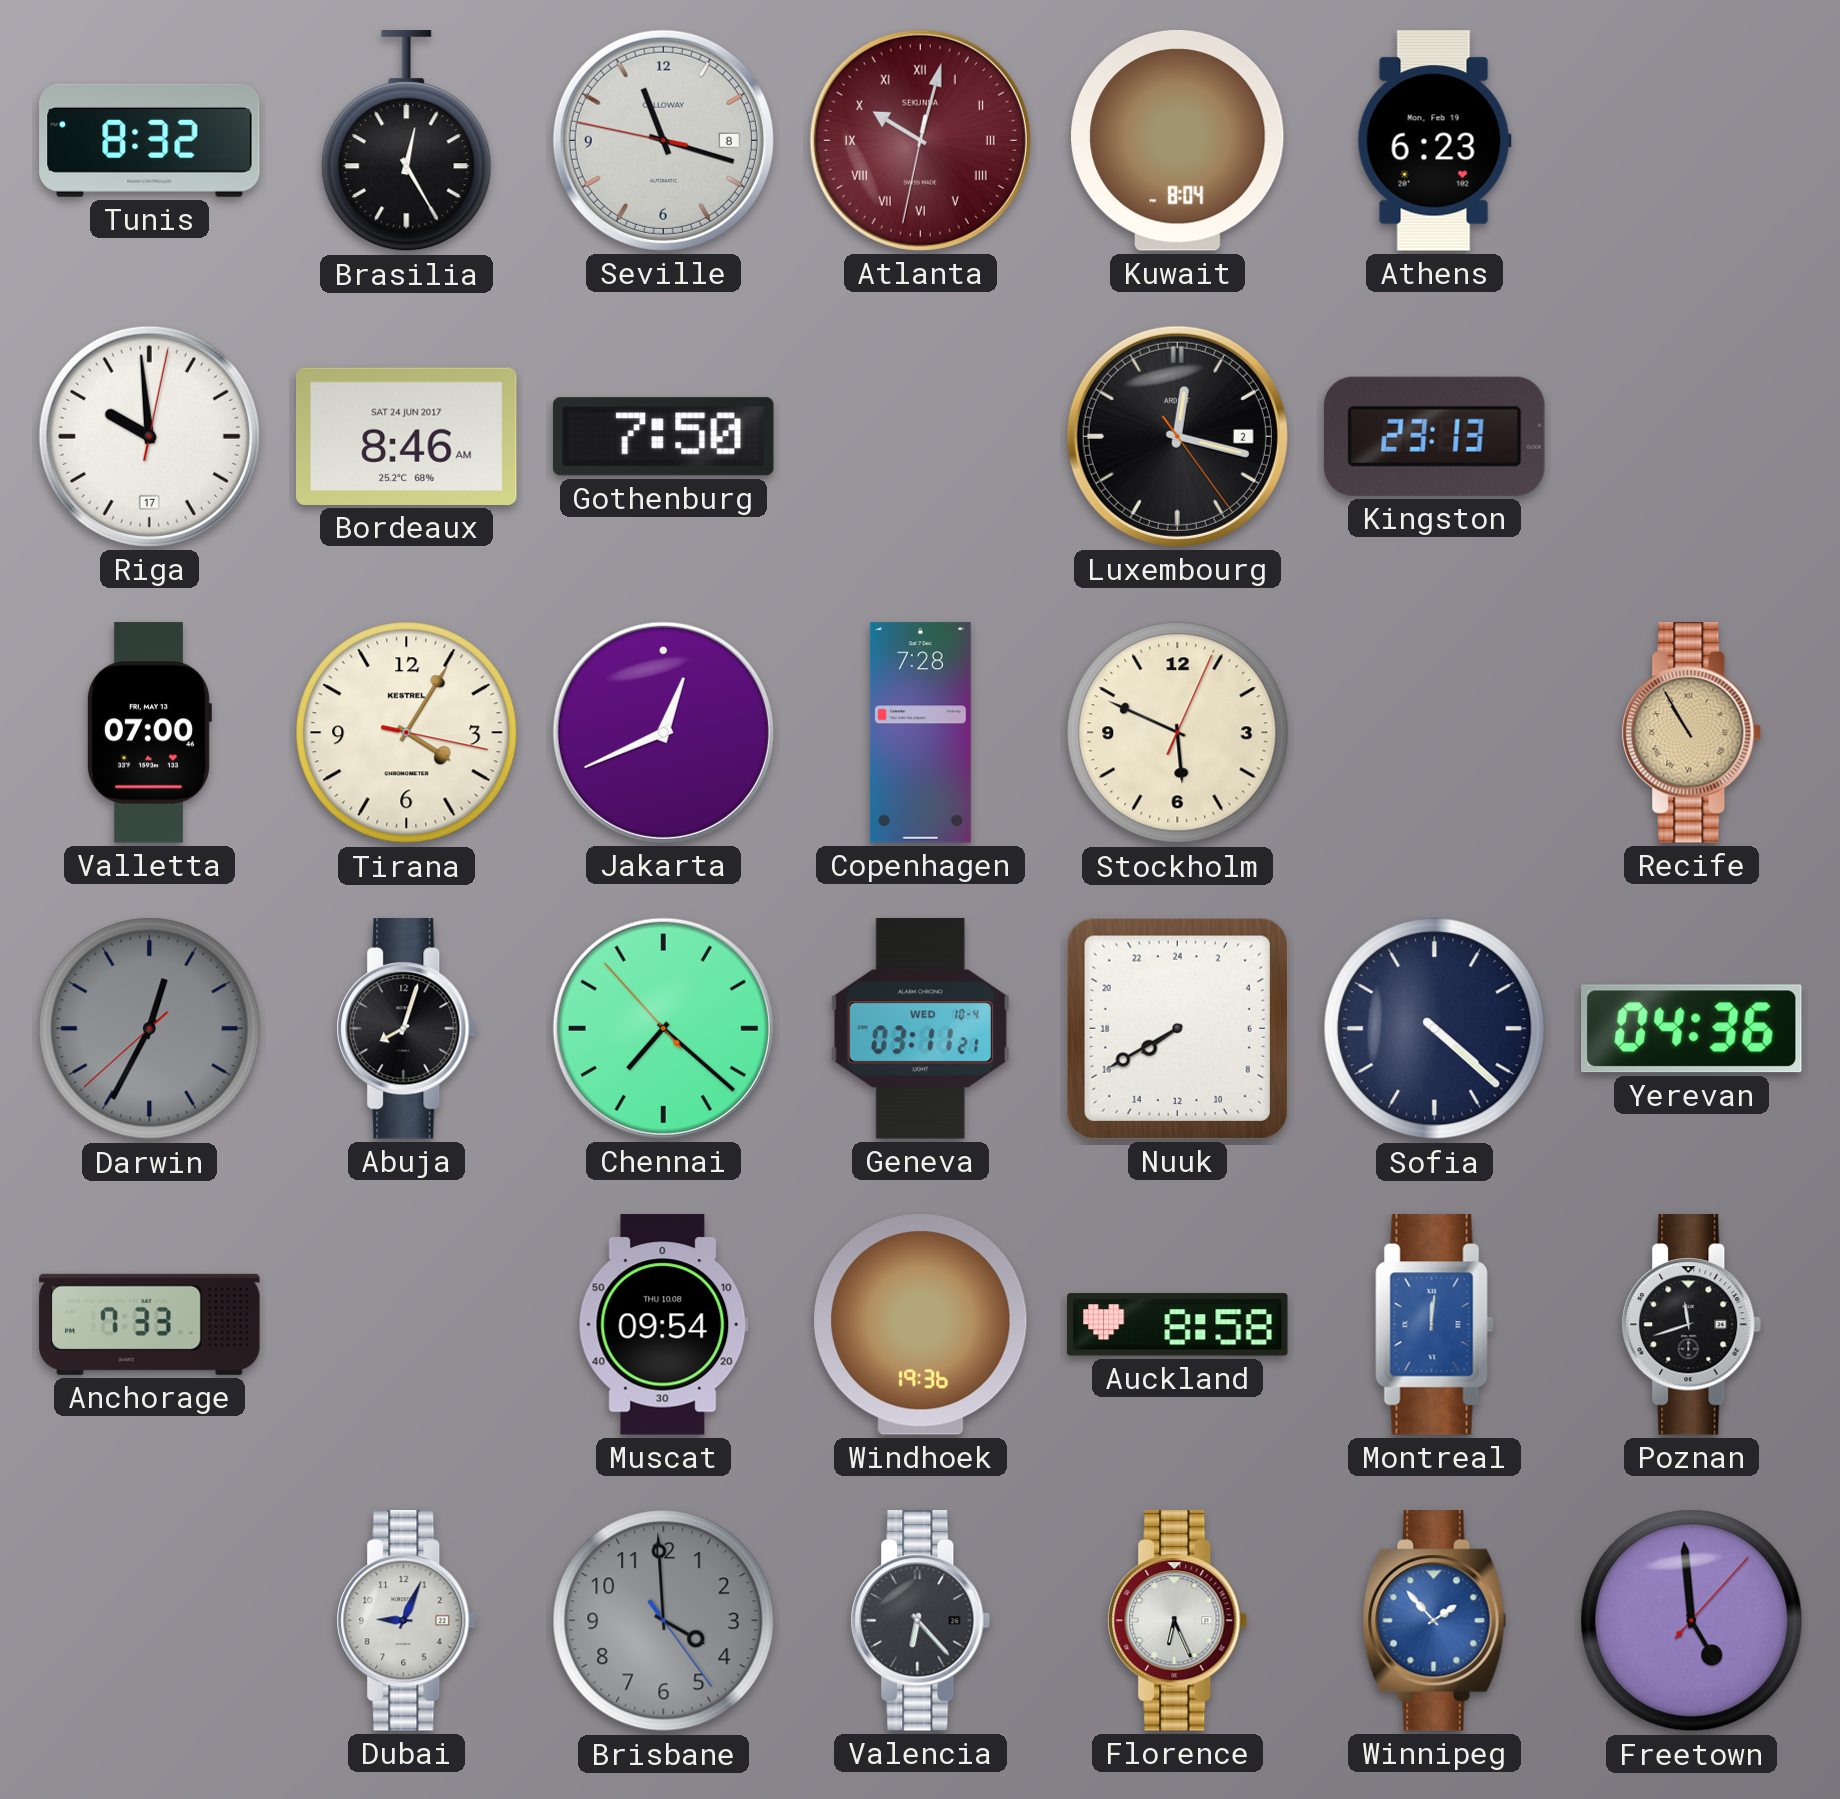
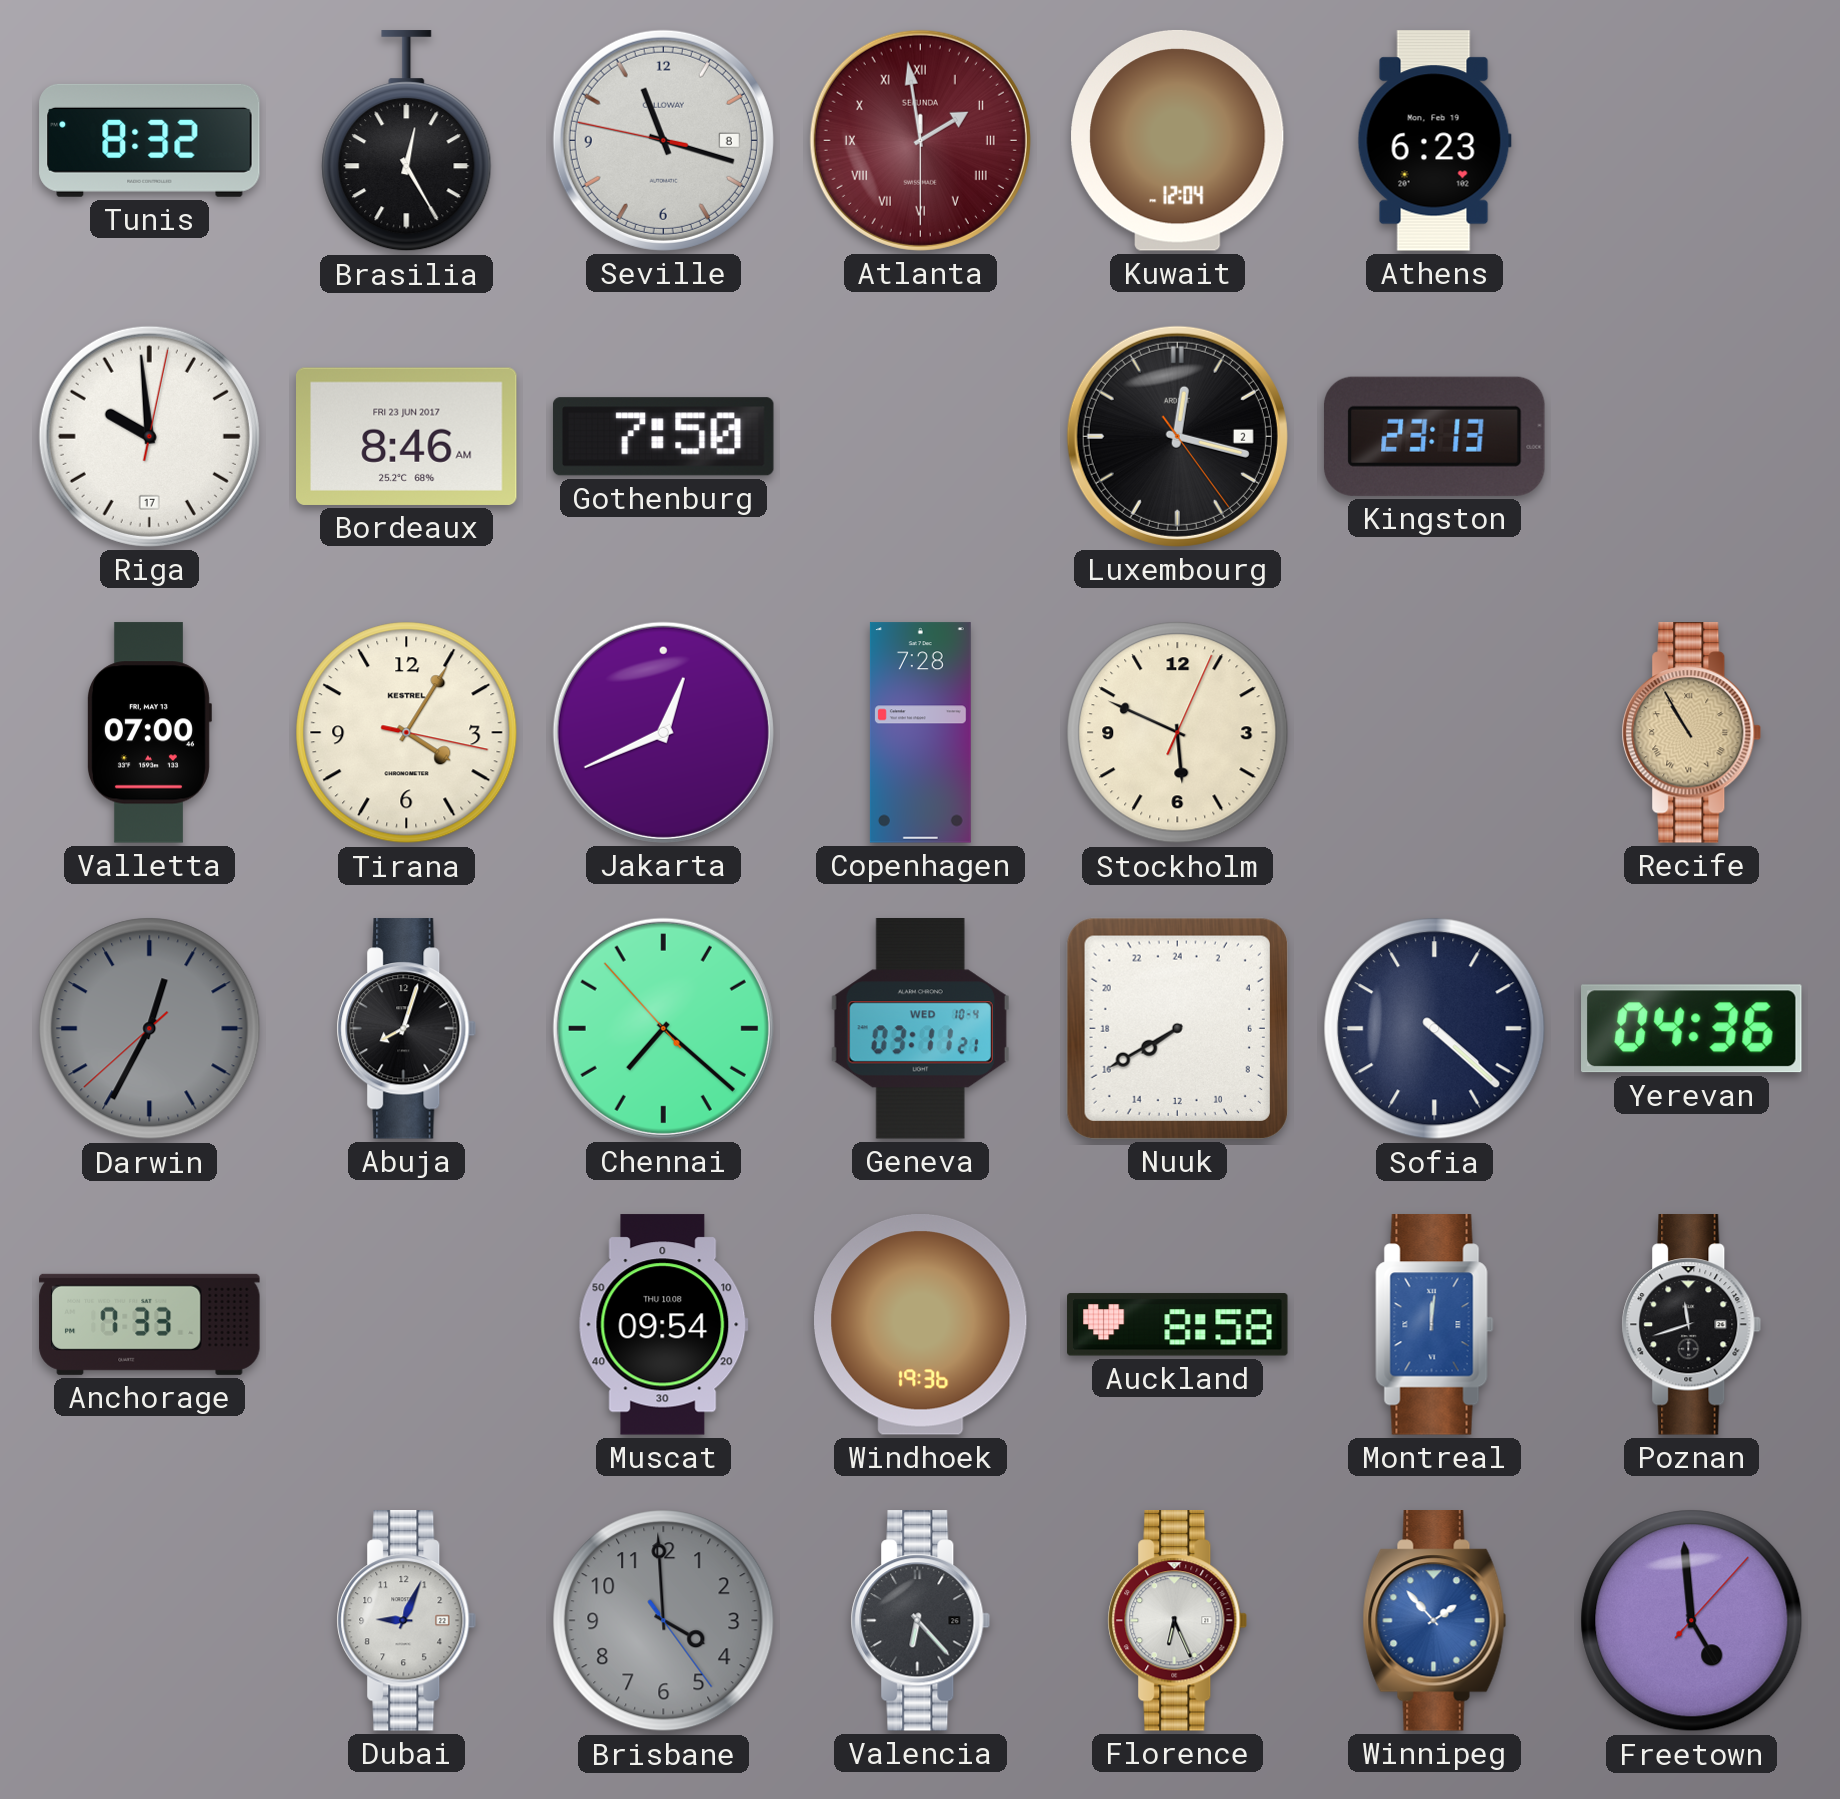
Atlanta: 10:02 -> 1:58 (920, 140)
Kuwait: 8:04 -> 12:04 (1178, 140)
Bordeaux date: SAT 24 JUN 2017 -> FRI 23 JUN 2017 (406, 436)
